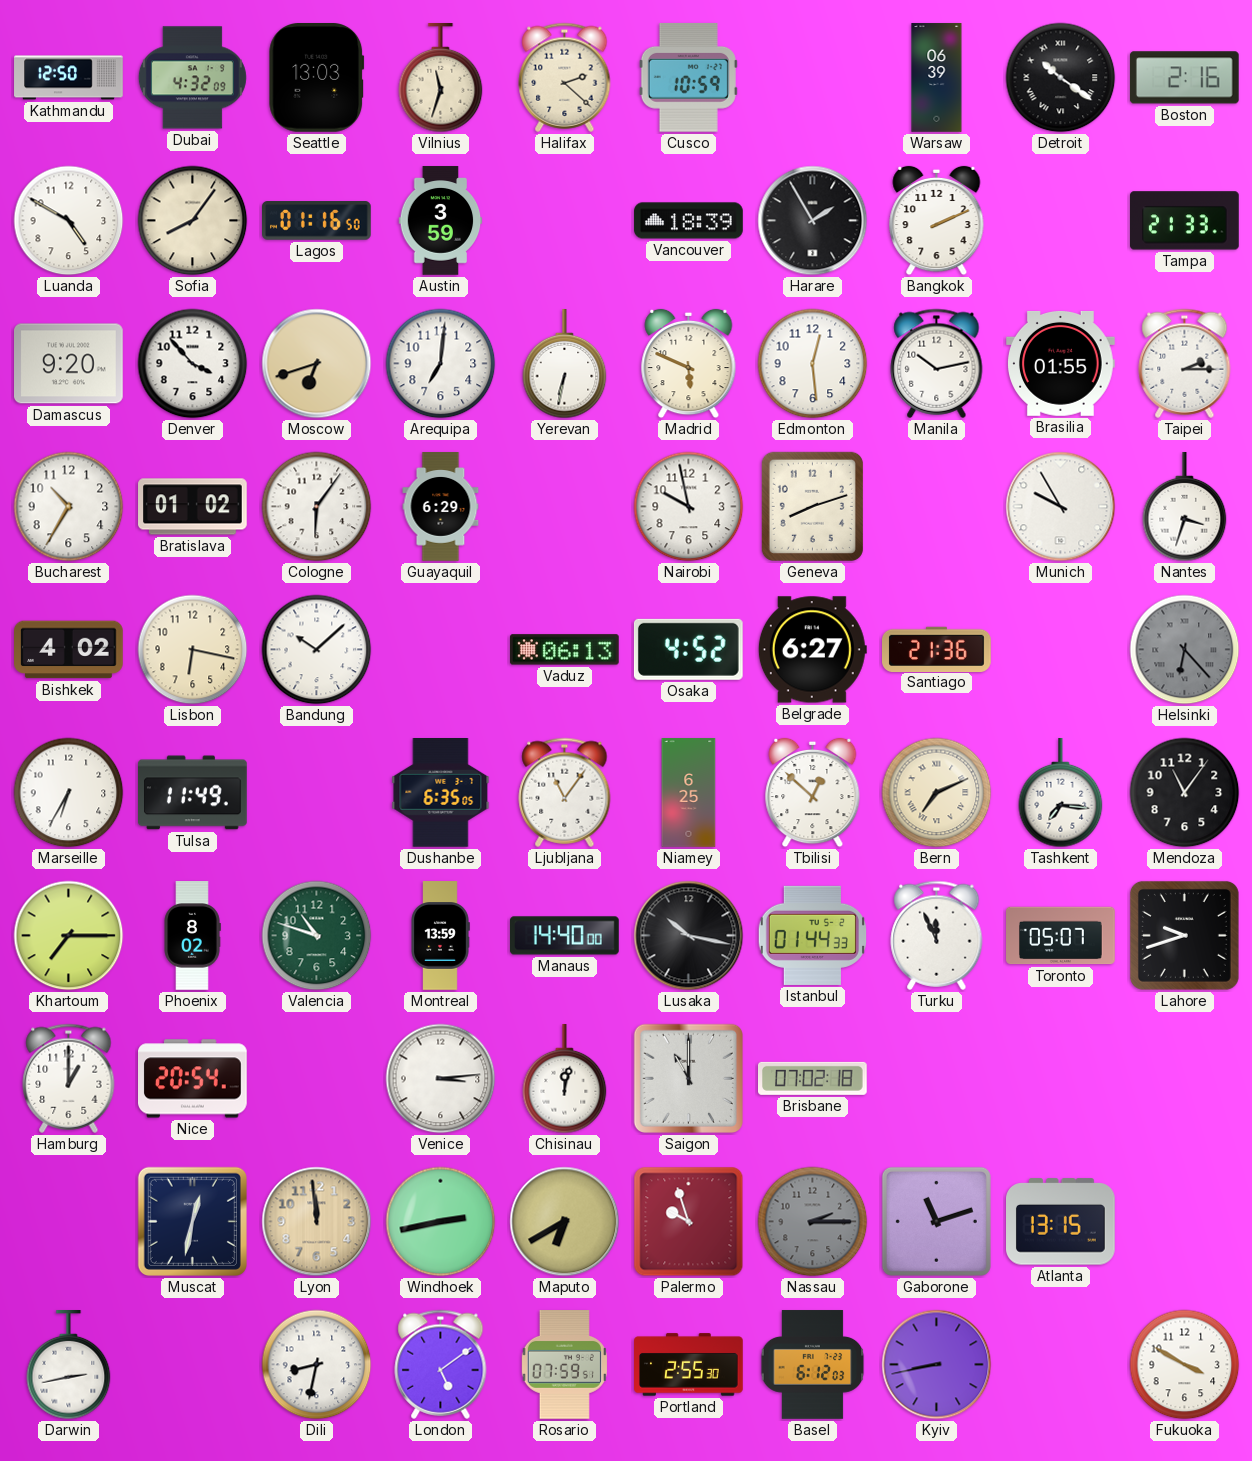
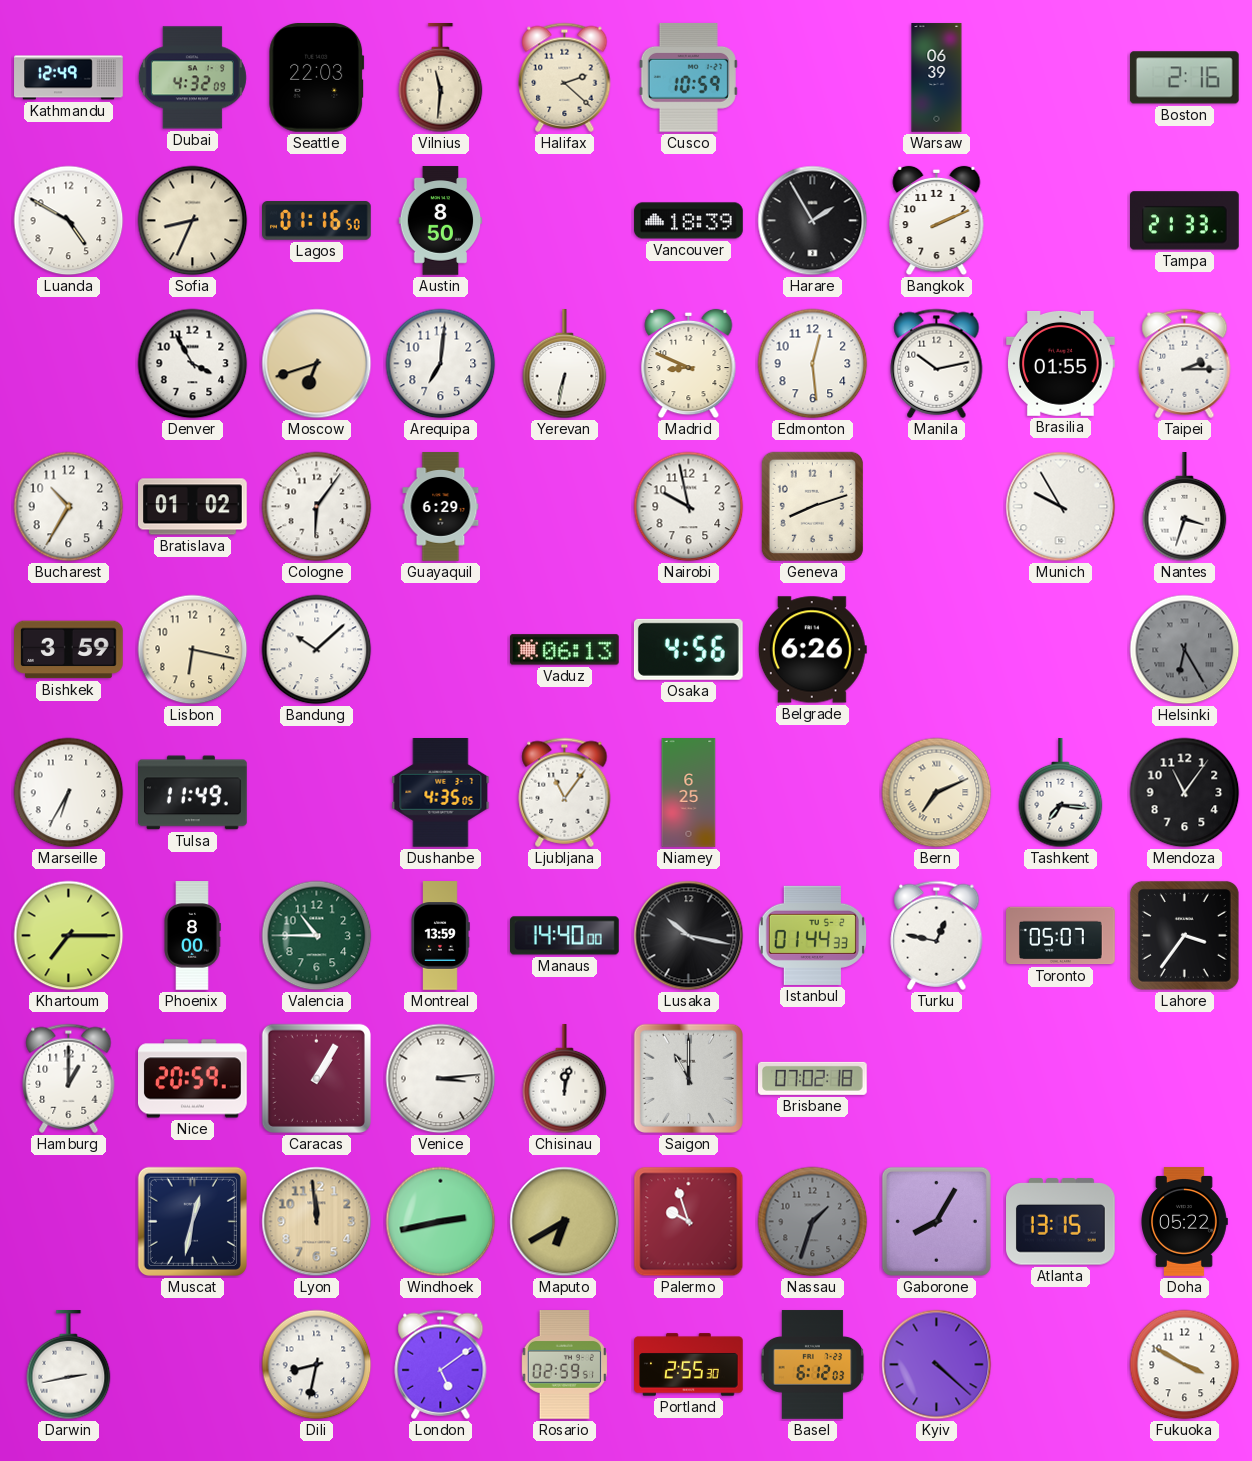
Kathmandu: 12:50 -> 12:49 (69, 78)
Seattle: 13:03 -> 22:03 (317, 78)
Vilnius: 11:33 -> 11:31 (441, 78)
Detroit: 10:21 -> none (1061, 78)
Sofia: 8:06 -> 8:34 (193, 221)
Austin: 3:59 -> 8:50 (441, 221)
Damascus: 9:20 -> none (69, 364)
Denver: 3:53 -> 3:55 (193, 364)
Madrid: 5:49 -> 8:49 (689, 364)
Bishkek: 4:02 -> 3:59 (69, 650)
Osaka: 4:52 -> 4:56 (688, 649)
Belgrade: 6:27 -> 6:26 (812, 650)
Santiago: 21:36 -> none (937, 649)
Helsinki: 6:23 -> 6:25 (1185, 650)
Dushanbe: 6:35 -> 4:35 (441, 793)
Tbilisi: 12:52 -> none (813, 793)
Phoenix: 8:02 -> 8:00 (192, 936)
Valencia: 10:48 -> 10:45 (317, 936)
Turku: 11:56 -> 12:47 (937, 935)
Lahore: 9:42 -> 3:36 (1184, 935)
Nice: 20:54 -> 20:59 (193, 1079)
Caracas: none -> 1:05 (316, 1078)
Nassau: 2:15 -> 1:33 (813, 1222)
Gaborone: 11:12 -> 8:05 (936, 1221)
Doha: none -> 05:22 (1184, 1222)
Rosario: 07:59 -> 02:59 (564, 1365)
Kyiv: 8:43 -> 4:22 (937, 1365)
